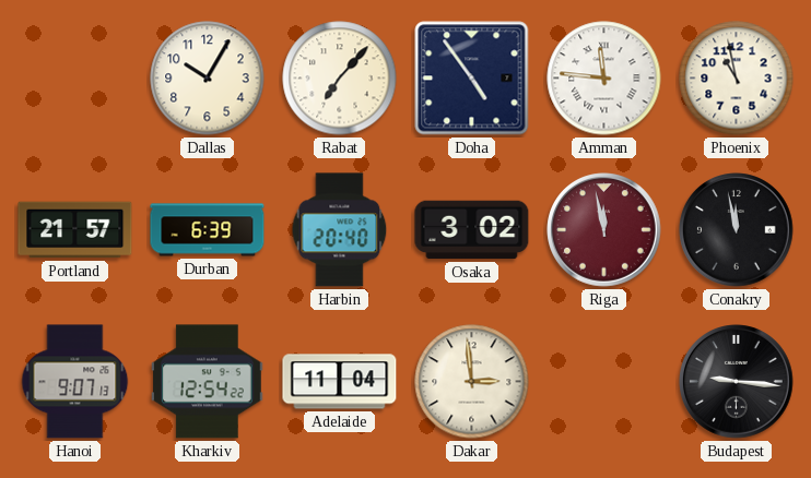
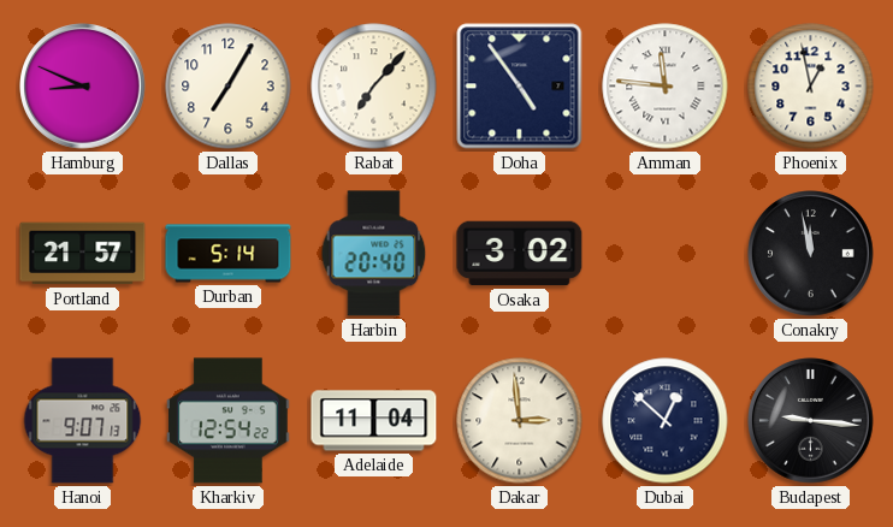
Hamburg: none -> 8:49 (83, 87)
Dallas: 10:05 -> 7:05 (229, 87)
Phoenix: 10:58 -> 12:58 (811, 87)
Durban: 6:39 -> 5:14 (229, 254)
Riga: 11:58 -> none (604, 230)
Dubai: none -> 12:52 (666, 421)
